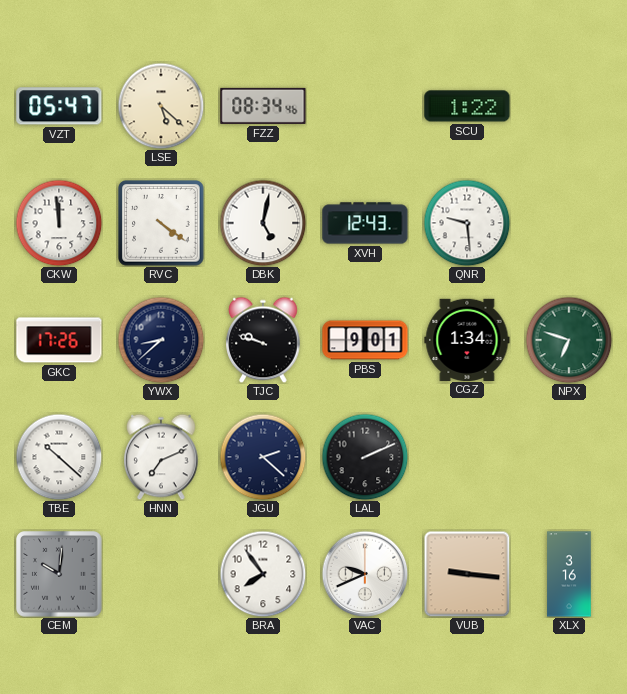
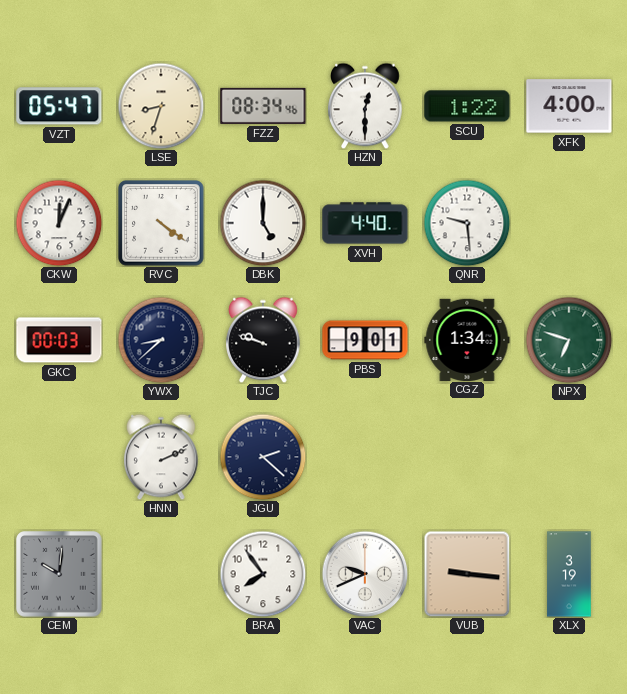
LSE: 5:22 -> 8:33 (161, 106)
HZN: none -> 12:30 (365, 106)
XFK: none -> 4:00 (569, 106)
CKW: 11:59 -> 12:04 (59, 223)
DBK: 5:02 -> 5:00 (263, 223)
XVH: 12:43 -> 4:40 (365, 223)
GKC: 17:26 -> 00:03 (59, 340)
TBE: 10:22 -> none (59, 457)
HNN: 7:11 -> 2:11 (161, 457)
LAL: 2:11 -> none (365, 457)
XLX: 3:16 -> 3:19 (569, 574)
